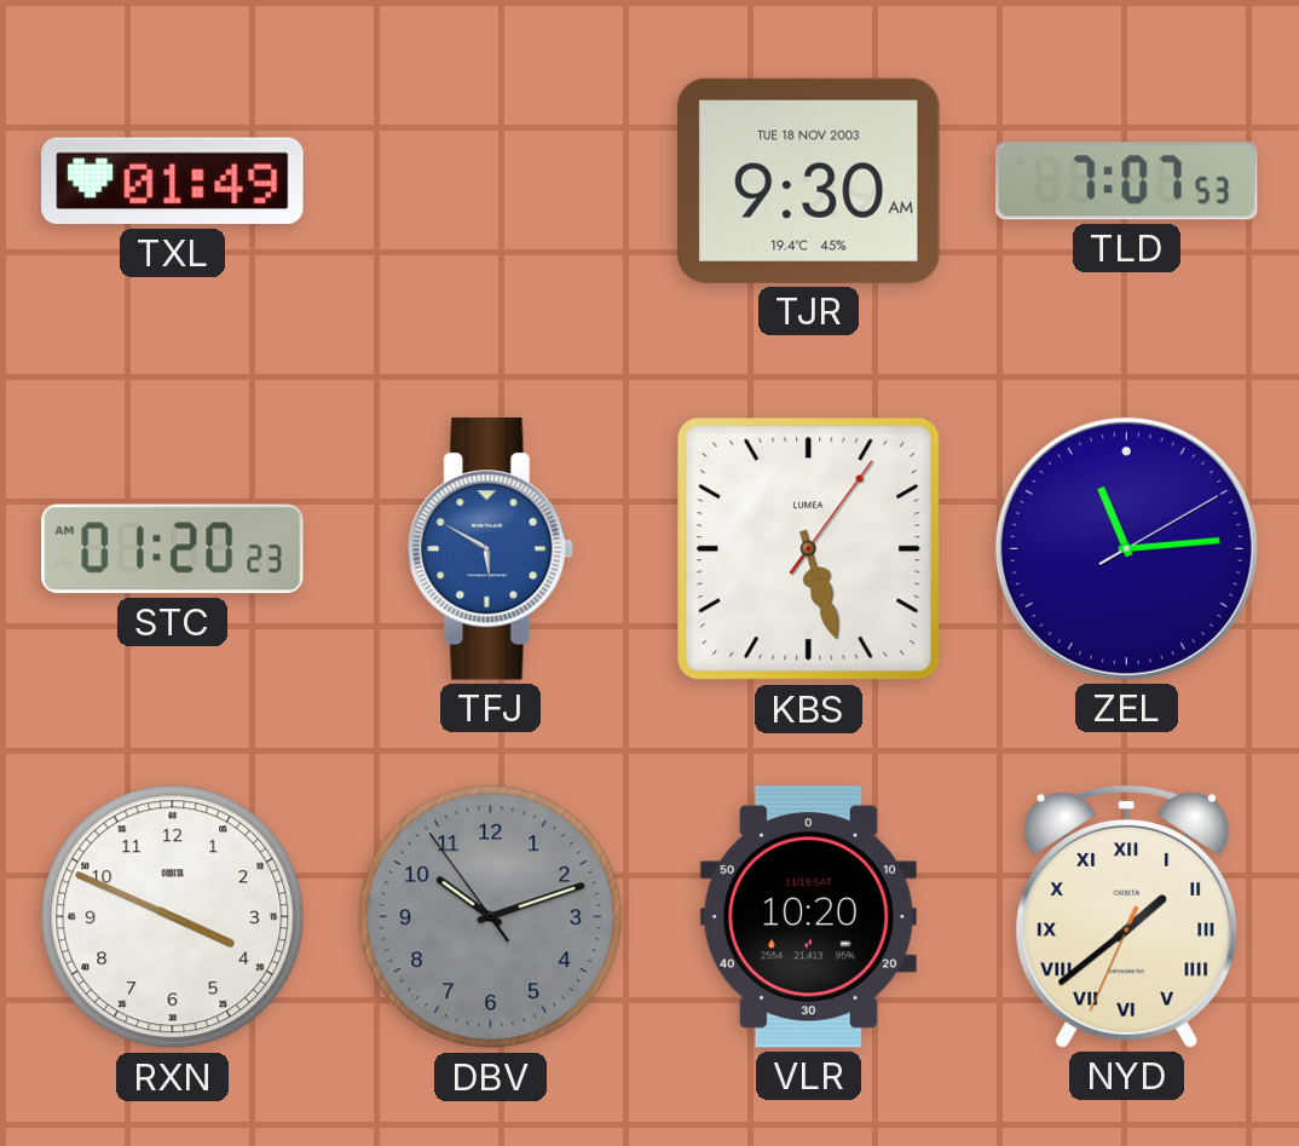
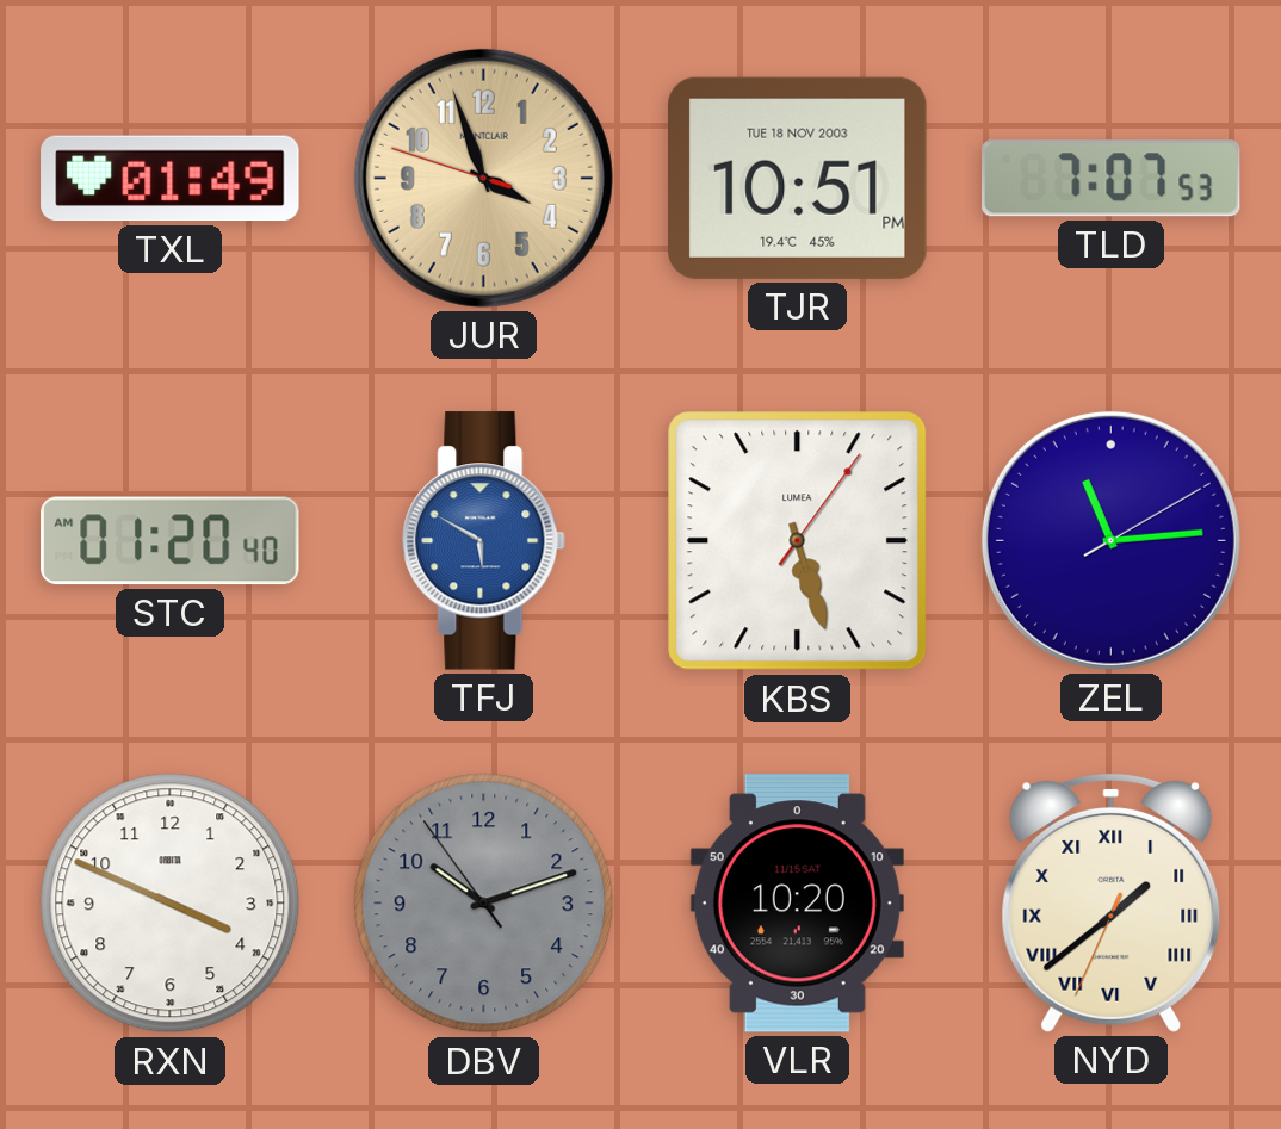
JUR: none -> 3:56 (483, 178)
TJR: 9:30 -> 10:51 (798, 178)
STC: 01:20:23 AM -> 01:20:40 AM (171, 541)
